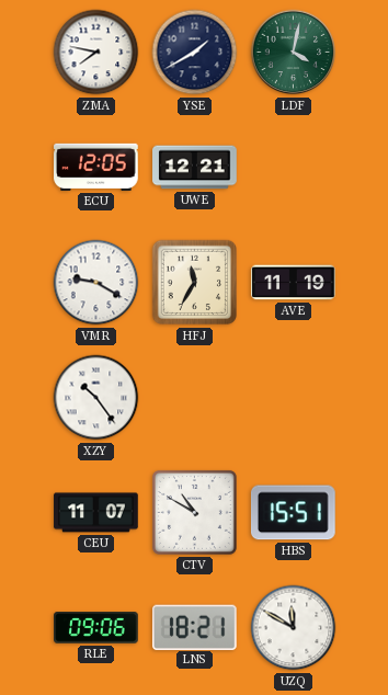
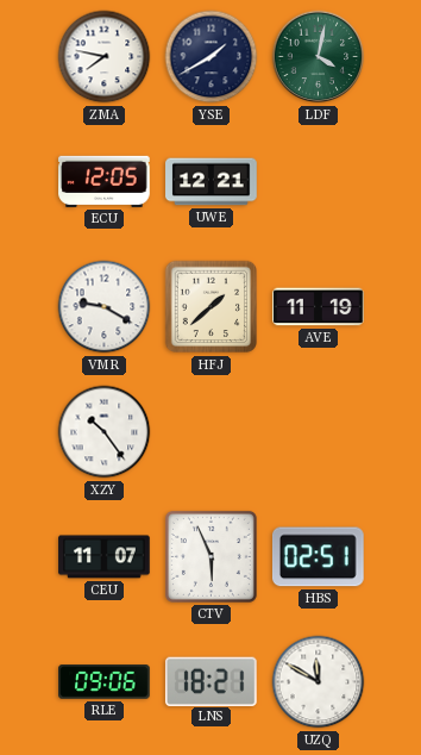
HFJ: 11:35 -> 1:38 (212, 307)
CTV: 10:50 -> 5:56 (211, 556)
HBS: 15:51 -> 02:51 (318, 557)
